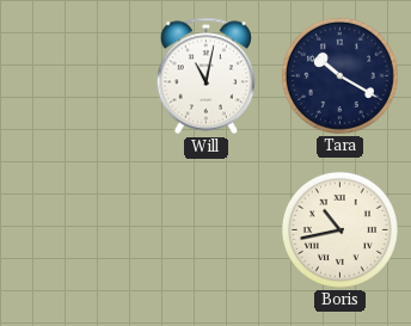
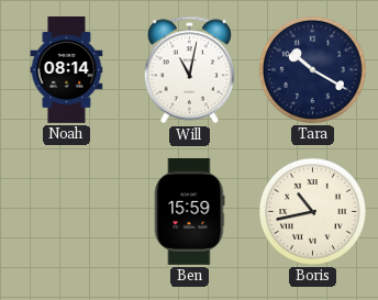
Noah: none -> 08:14 (67, 70)
Ben: none -> 15:59 (189, 211)
